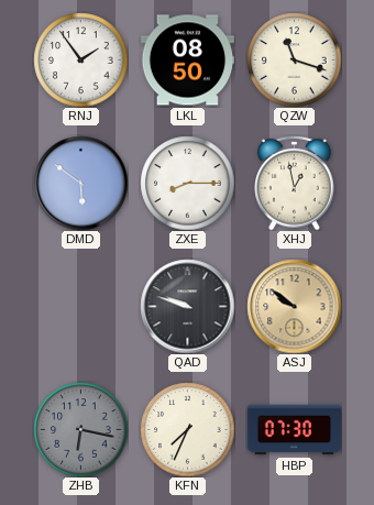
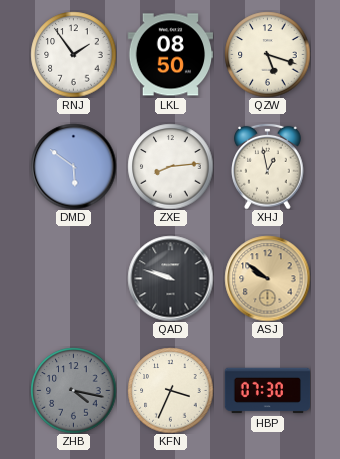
QZW: 11:18 -> 5:18 (267, 54)
ZXE: 8:15 -> 8:14 (170, 166)
ZHB: 6:17 -> 4:17 (73, 390)
KFN: 7:34 -> 3:34 (170, 390)
